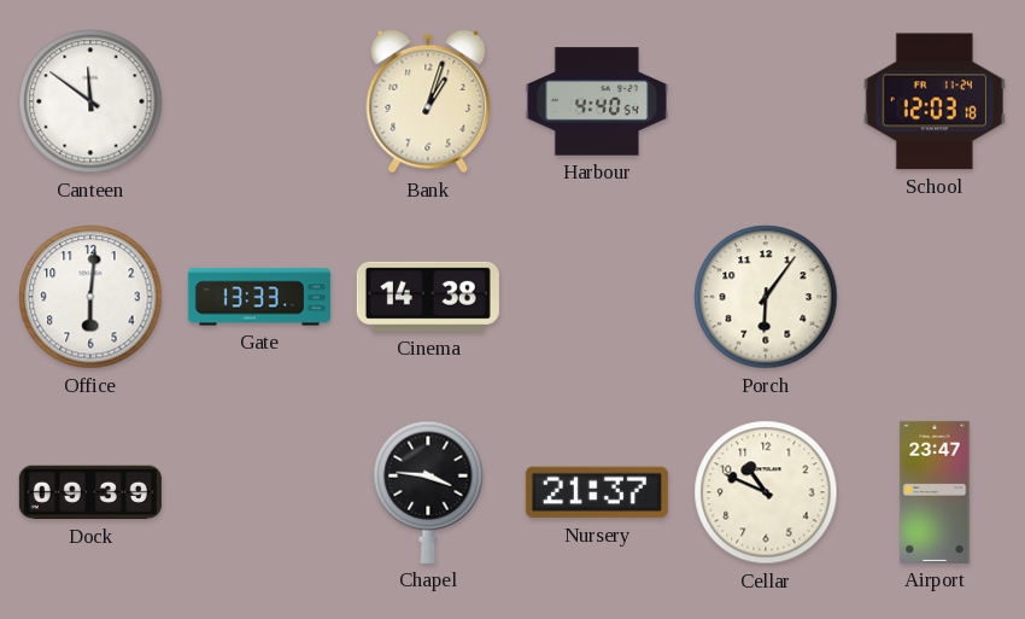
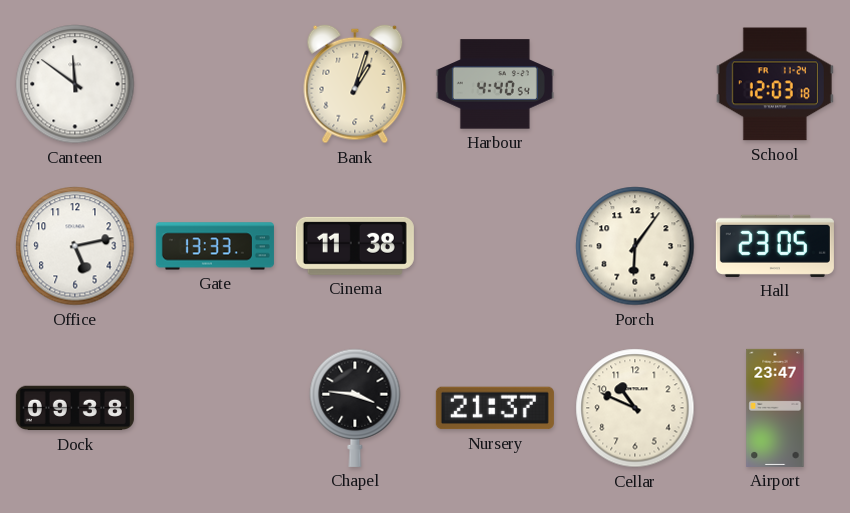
Office: 6:01 -> 5:13 (75, 246)
Cinema: 14:38 -> 11:38 (355, 246)
Hall: none -> 23:05 (775, 246)
Dock: 09:39 -> 09:38 (75, 408)
